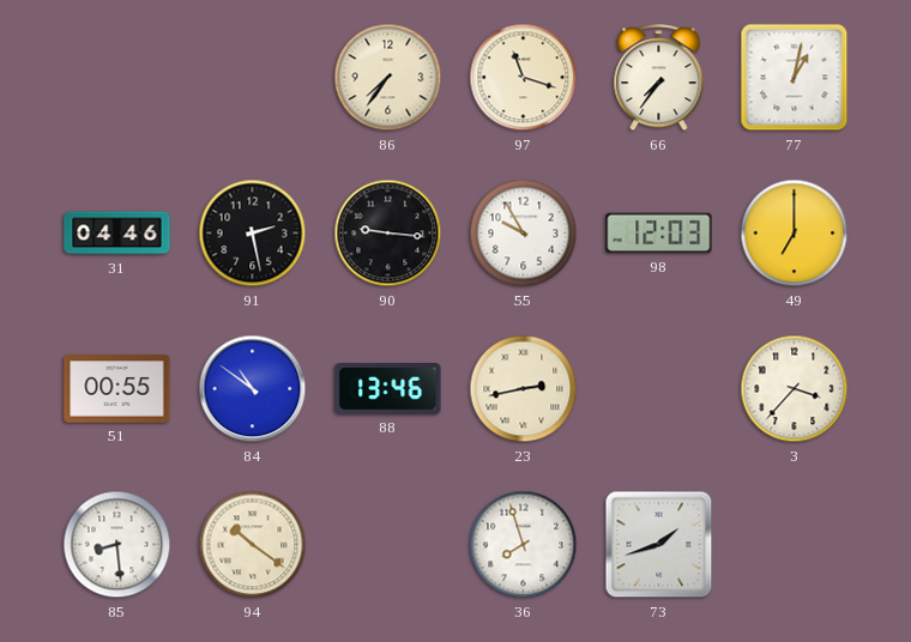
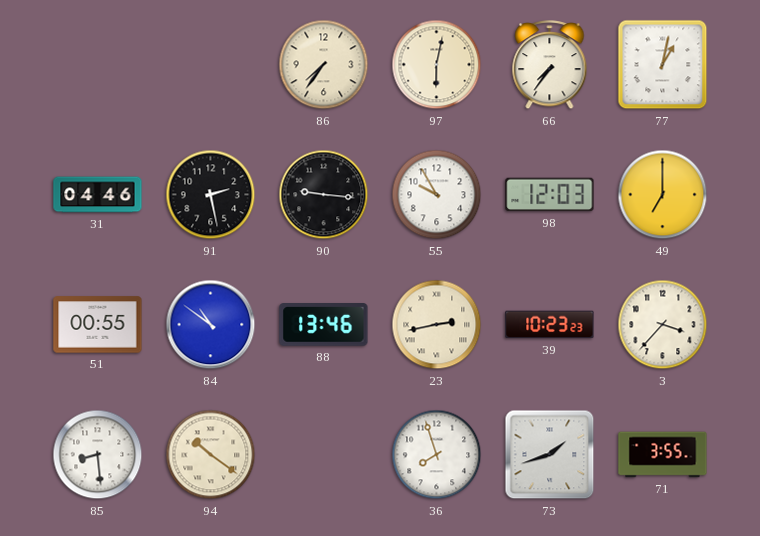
97: 11:18 -> 6:02 (437, 65)
39: none -> 10:23 (550, 325)
71: none -> 3:55 (663, 455)
